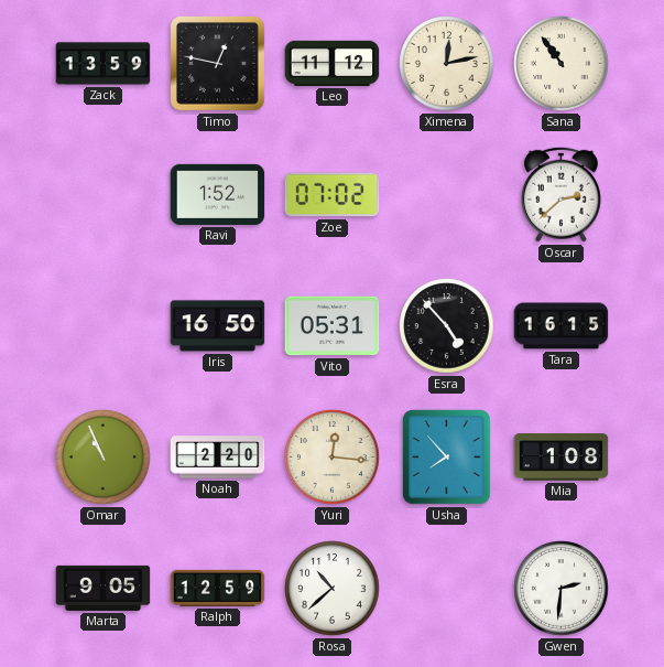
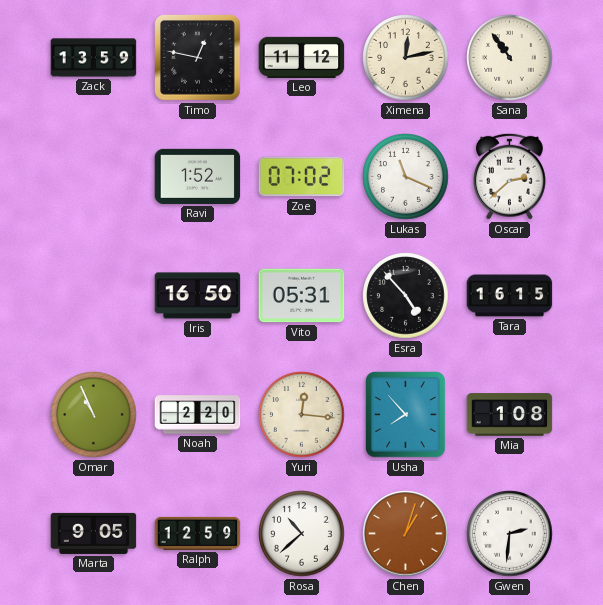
Lukas: none -> 11:19 (406, 177)
Chen: none -> 1:03 (406, 534)
